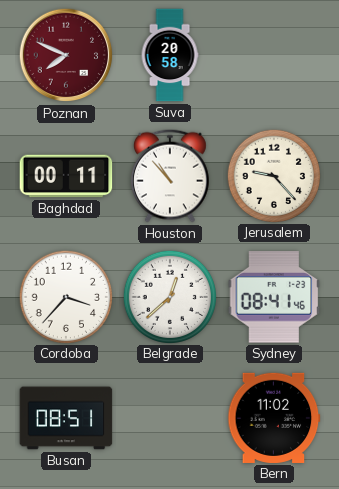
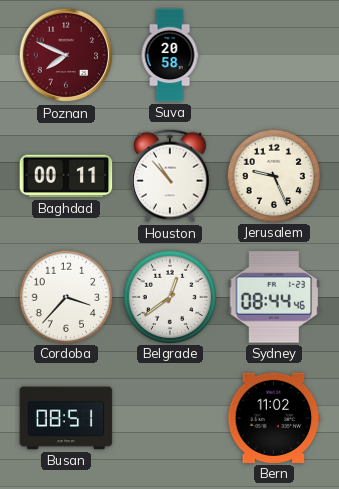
Jerusalem: 9:23 -> 9:26 (273, 175)
Belgrade: 12:38 -> 12:39 (169, 296)
Sydney: 08:41 -> 08:44 (274, 297)
